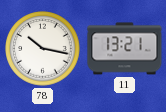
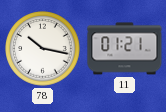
11: 13:21 -> 01:21 (125, 49)
